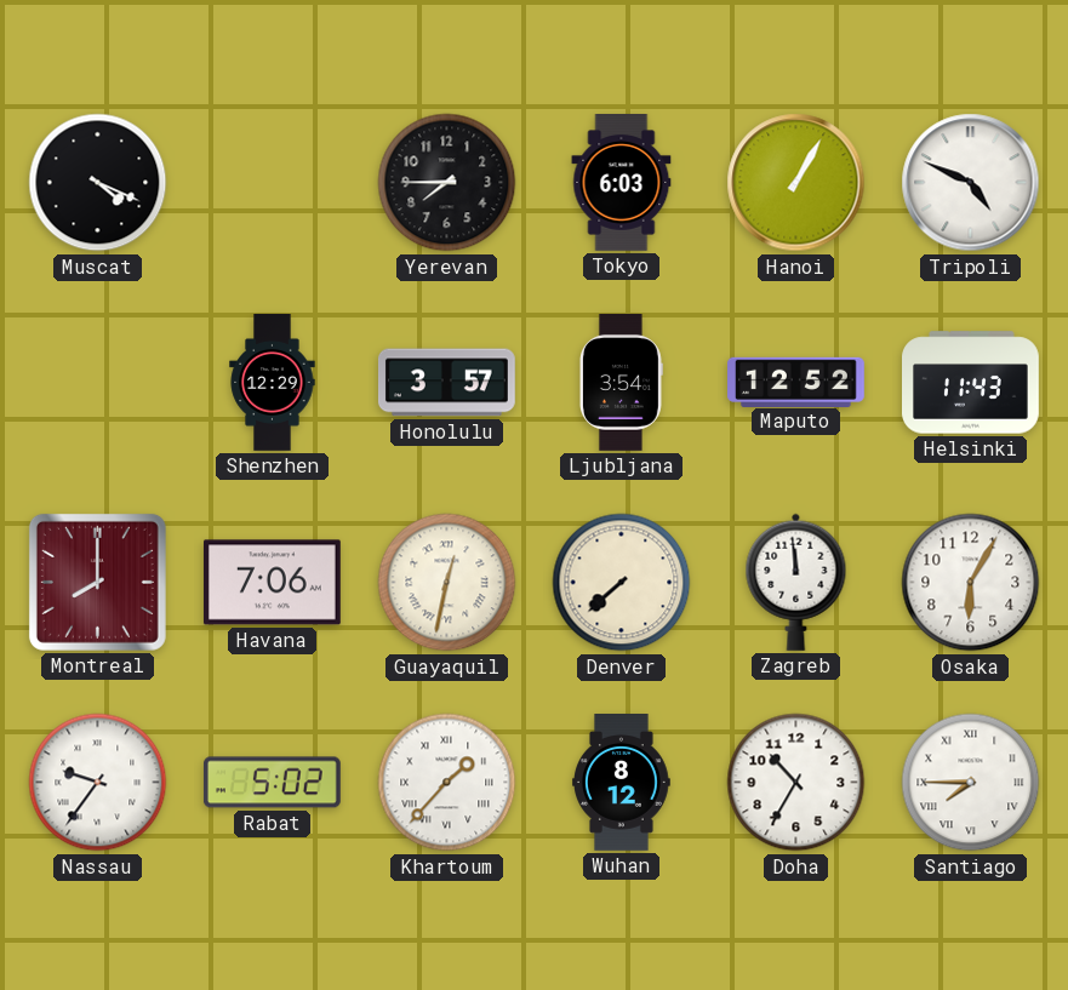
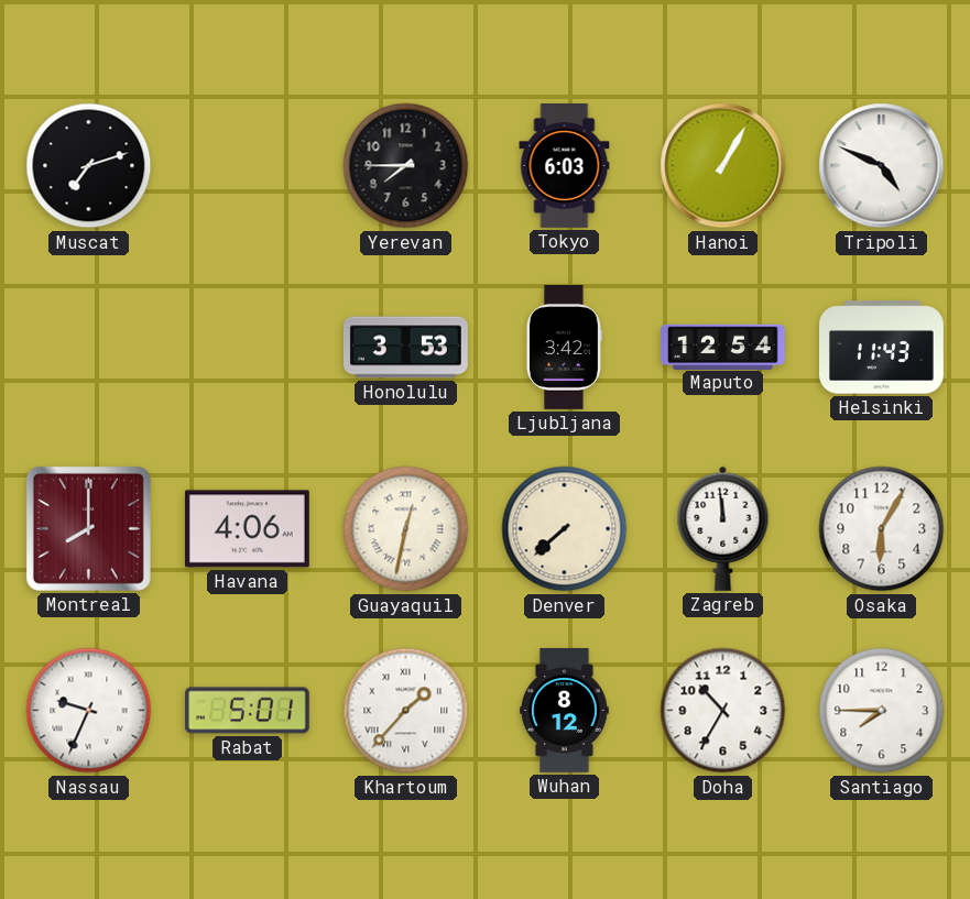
Muscat: 4:19 -> 7:12 (89, 166)
Shenzhen: 12:29 -> none (273, 383)
Honolulu: 3:57 -> 3:53 (406, 348)
Ljubljana: 3:54 -> 3:42 (564, 348)
Maputo: 12:52 -> 12:54 (723, 347)
Havana: 7:06 -> 4:06 (247, 529)
Nassau: 9:36 -> 9:34 (89, 711)
Rabat: 5:02 -> 5:01 (247, 711)
Santiago numerals: Roman -> Arabic (882, 711)
